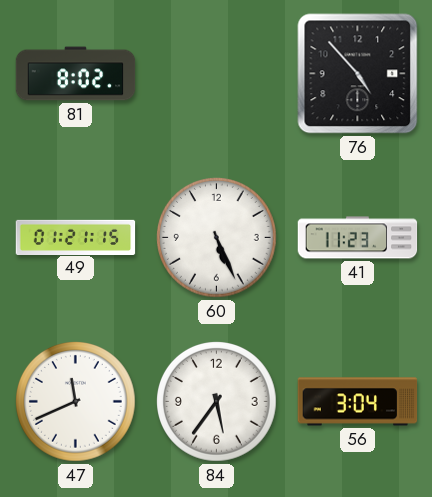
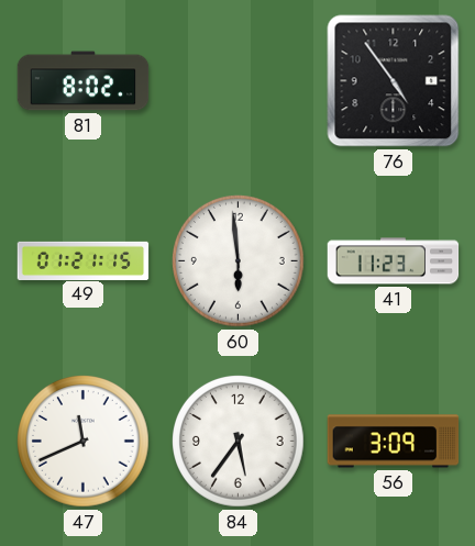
76: 4:53 -> 4:54 (394, 81)
60: 5:26 -> 5:59 (239, 261)
56: 3:04 -> 3:09 (394, 442)
